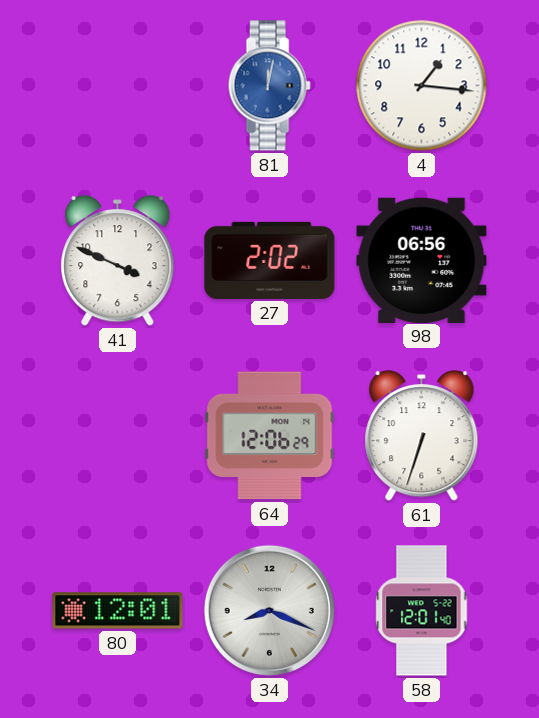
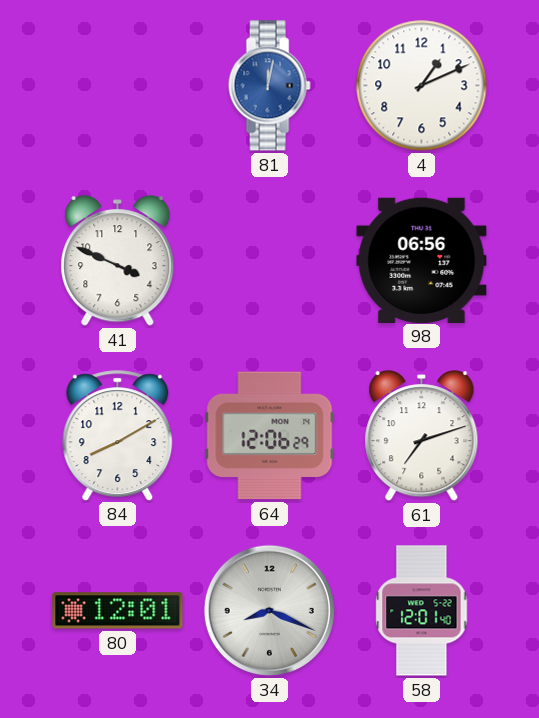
4: 1:16 -> 1:11 (422, 86)
27: 2:02 -> none (270, 260)
84: none -> 8:10 (118, 435)
61: 6:33 -> 7:12 (422, 436)
